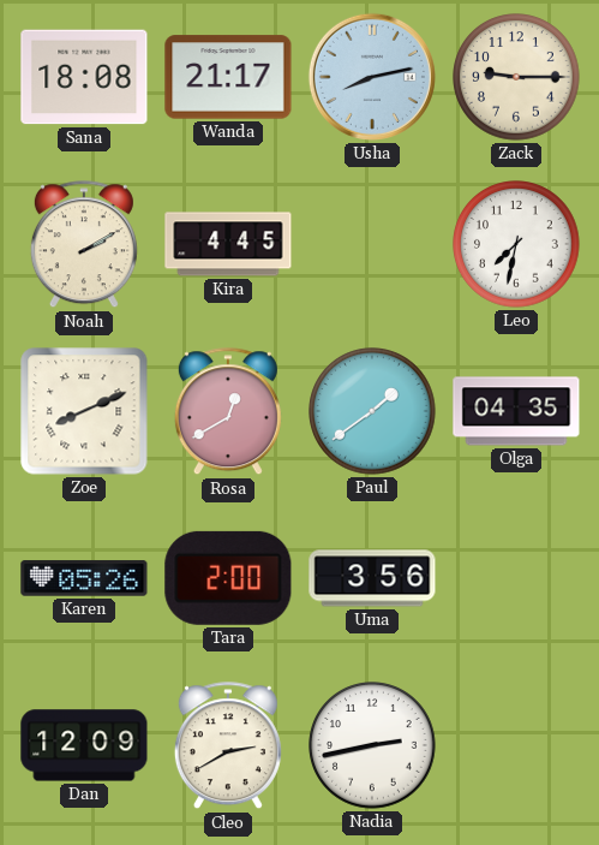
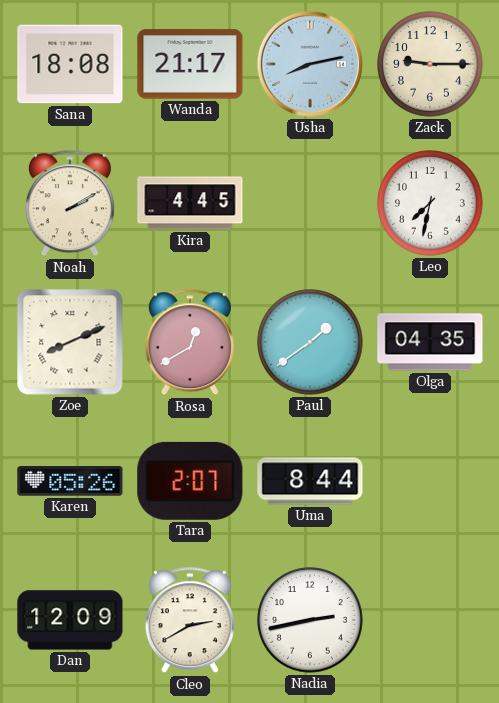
Tara: 2:00 -> 2:07 (190, 481)
Uma: 3:56 -> 8:44 (310, 481)
